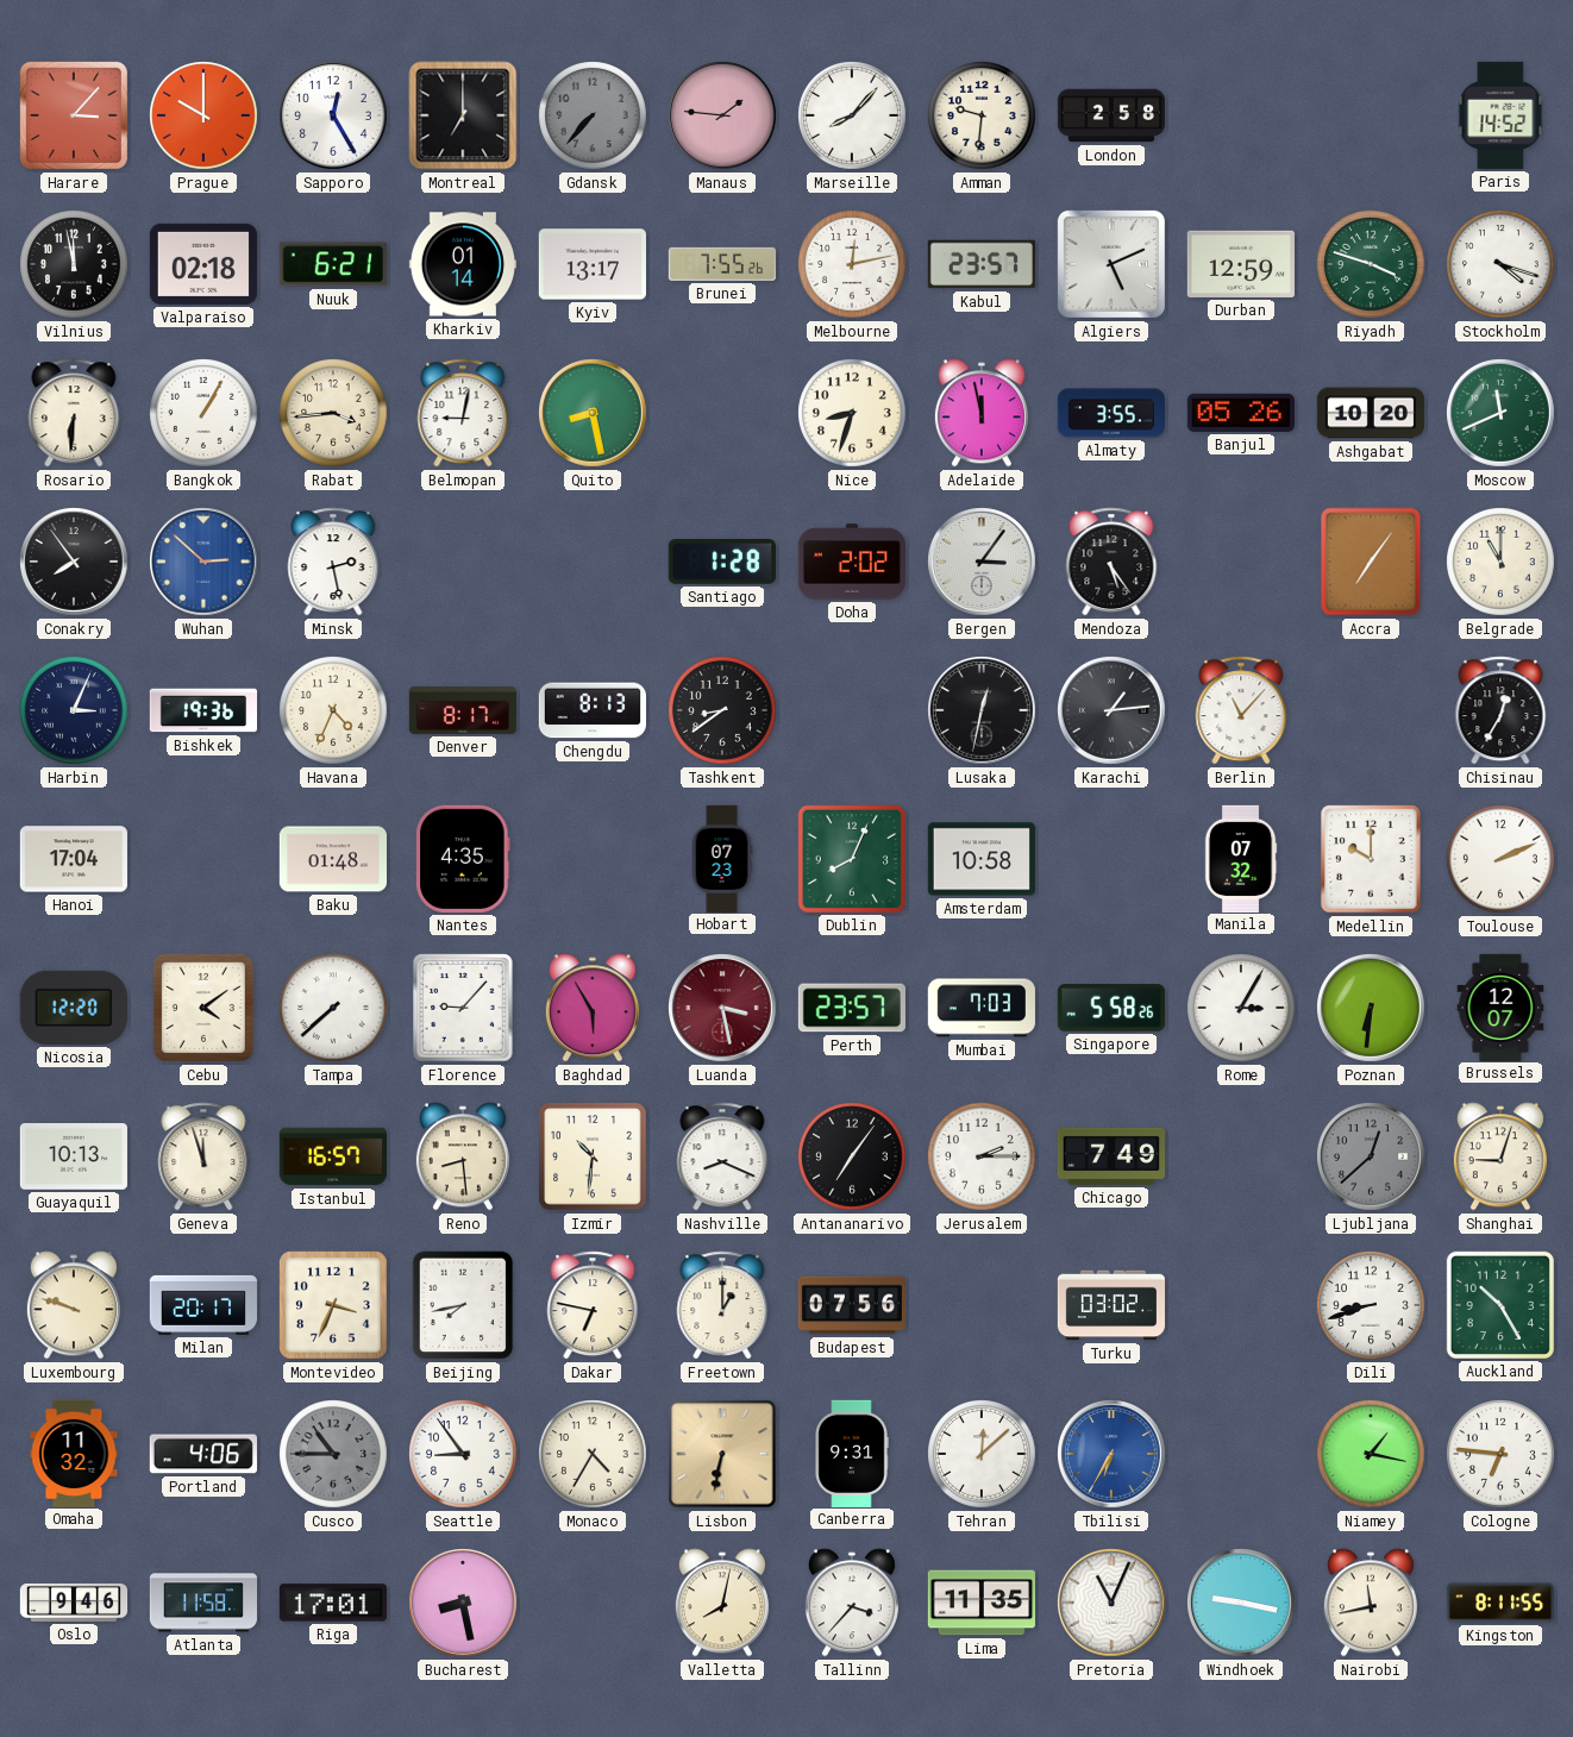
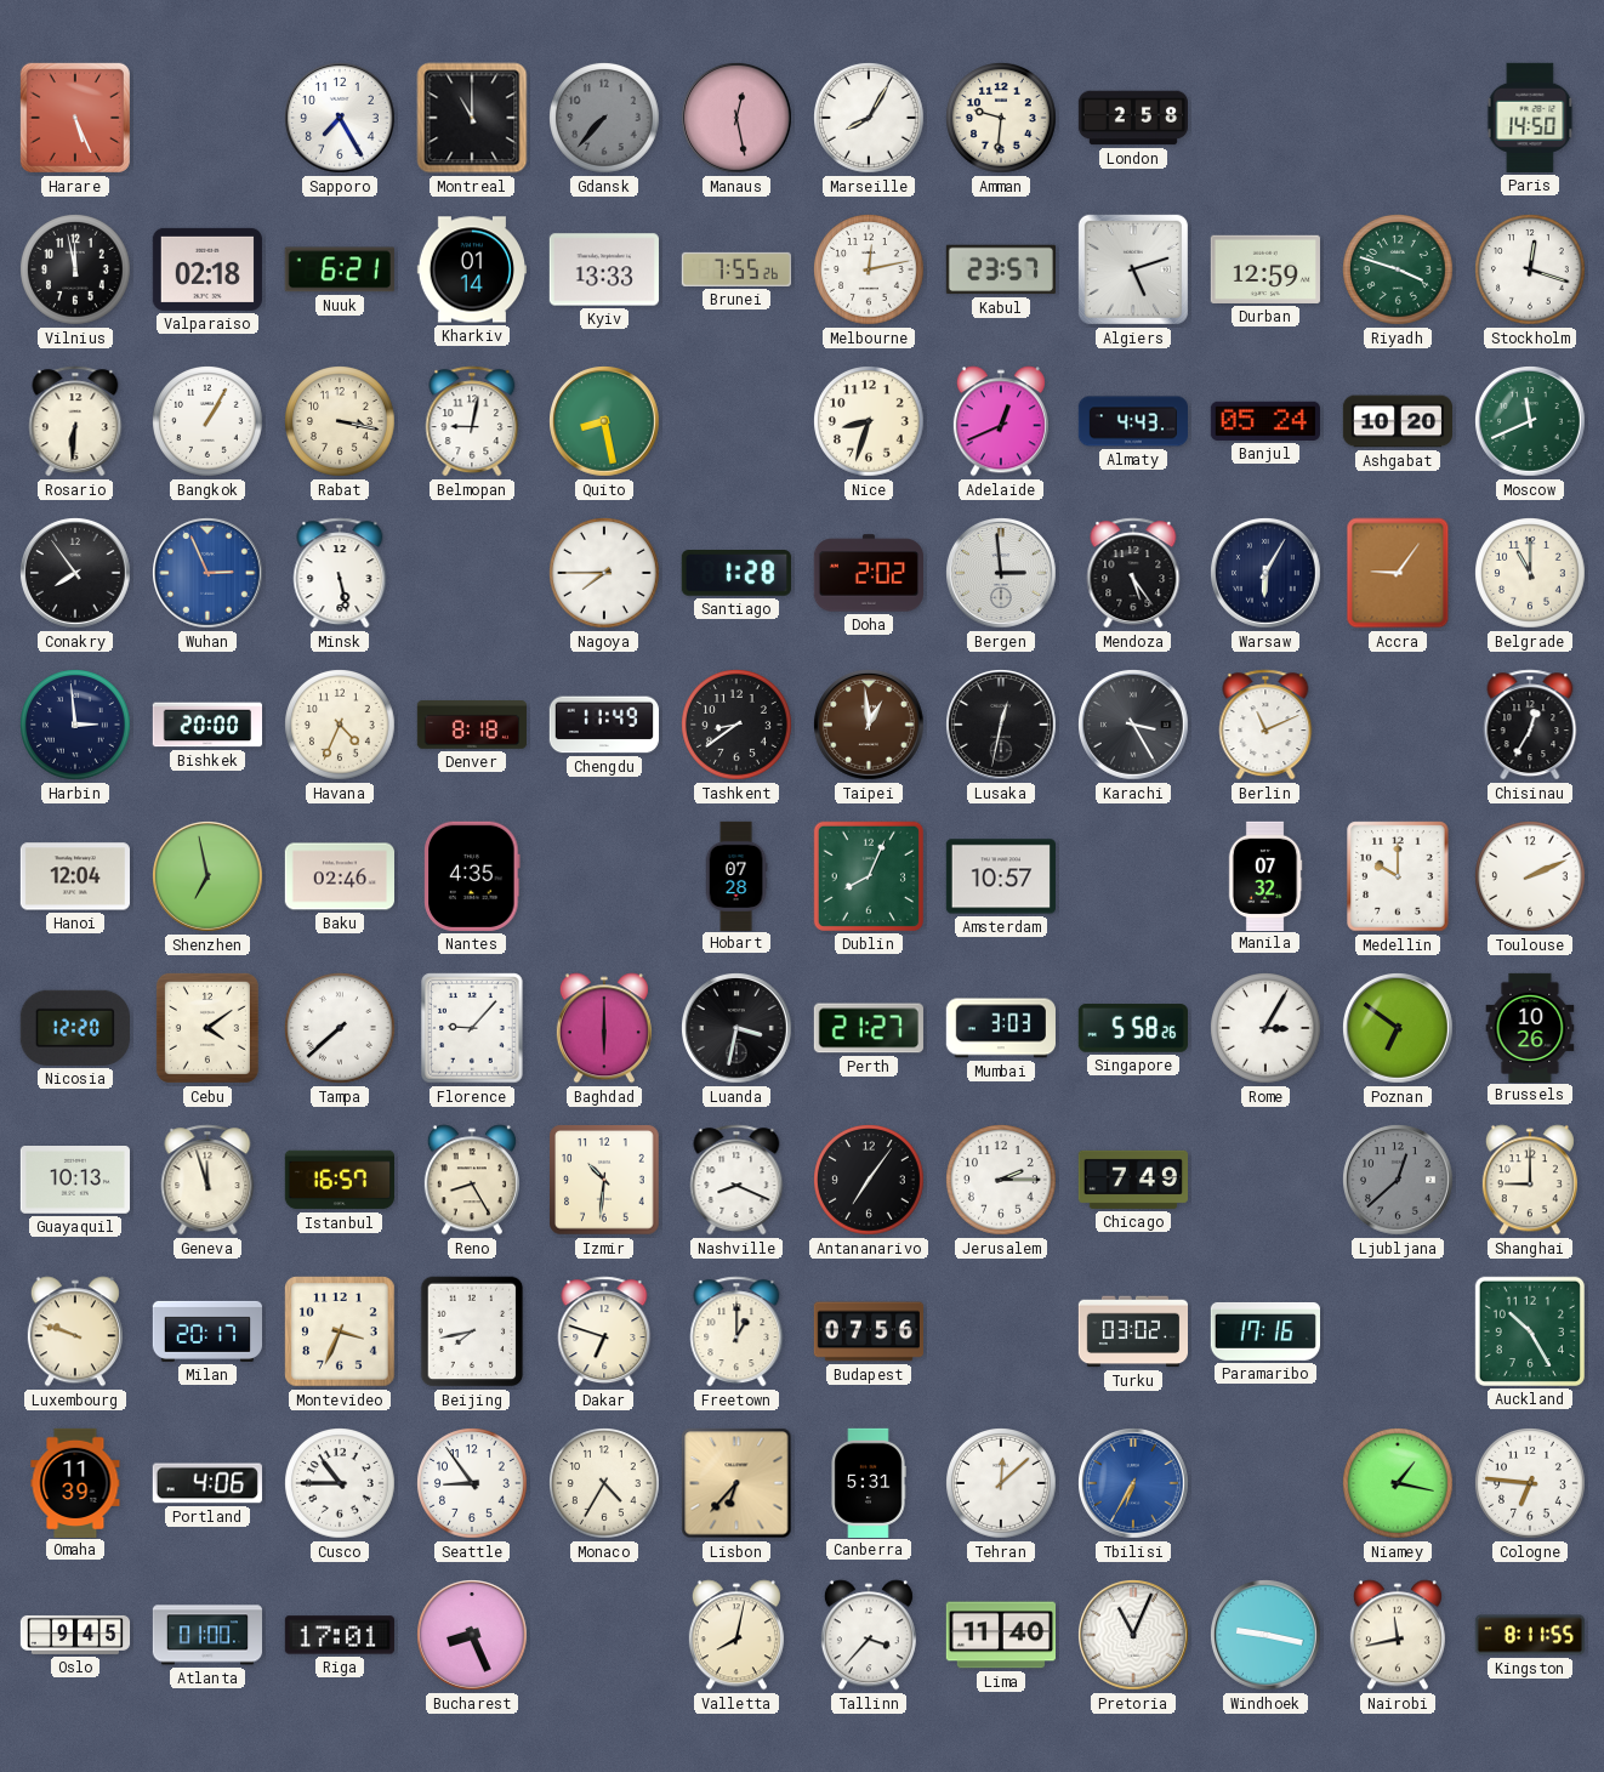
Harare: 3:07 -> 5:26 (75, 118)
Prague: 10:00 -> none (205, 117)
Sapporo: 12:25 -> 7:25 (341, 119)
Montreal: 7:00 -> 11:00 (472, 118)
Manaus: 1:46 -> 12:28 (738, 119)
Marseille: 8:07 -> 8:05 (870, 119)
Paris: 14:52 -> 14:50 (1530, 118)
Kyiv: 13:17 -> 13:33 (603, 269)
Algiers: 5:11 -> 5:12 (1133, 269)
Stockholm: 4:18 -> 12:18 (1531, 271)
Rabat: 3:44 -> 3:17 (341, 422)
Adelaide: 11:58 -> 12:41 (1001, 421)
Almaty: 3:55 -> 4:43 (1132, 421)
Banjul: 05:26 -> 05:24 (1265, 421)
Wuhan: 2:52 -> 2:56 (209, 574)
Minsk: 2:28 -> 5:28 (340, 573)
Nagoya: none -> 7:45 (605, 574)
Bergen: 3:06 -> 2:59 (1002, 574)
Warsaw: none -> 6:05 (1267, 574)
Accra: 7:06 -> 9:06 (1398, 573)
Harbin: 3:04 -> 2:59 (76, 726)
Bishkek: 19:36 -> 20:00 (206, 725)
Denver: 8:17 -> 8:18 (471, 726)
Chengdu: 8:13 -> 11:49 (603, 725)
Taipei: none -> 12:59 (870, 726)
Karachi: 1:14 -> 3:25 (1134, 726)
Berlin: 11:07 -> 11:11 (1265, 725)
Hanoi: 17:04 -> 12:04 (75, 876)
Shenzhen: none -> 6:58 (209, 878)
Baku: 01:48 -> 02:46 (339, 876)
Hobart: 07:23 -> 07:28 (736, 875)
Amsterdam: 10:58 -> 10:57 (1000, 876)
Baghdad: 5:55 -> 6:00 (604, 1028)
Luanda: 3:28 -> 3:32 (738, 1029)
Luanda dial: burgundy -> black (738, 1029)
Perth: 23:57 -> 21:27 (869, 1028)
Mumbai: 7:03 -> 3:03 (1000, 1028)
Poznan: 6:31 -> 6:51 (1399, 1029)
Brussels: 12:07 -> 10:26 (1530, 1027)
Reno: 8:29 -> 8:25 (472, 1180)
Shanghai: 9:03 -> 9:00 (1530, 1180)
Dakar: 6:47 -> 6:48 (604, 1331)
Paramaribo: none -> 17:16 (1264, 1331)
Dili: 8:42 -> none (1372, 1306)
Omaha: 11:32 -> 11:39 (75, 1482)
Cusco dial: grey -> white (341, 1484)
Lisbon: 6:32 -> 6:37 (736, 1483)
Canberra: 9:31 -> 5:31 (869, 1482)
Oslo: 9:46 -> 9:45 (75, 1635)
Atlanta: 11:58 -> 01:00 (206, 1635)
Bucharest: 8:28 -> 8:26 (473, 1636)
Lima: 11:35 -> 11:40 (1000, 1635)
